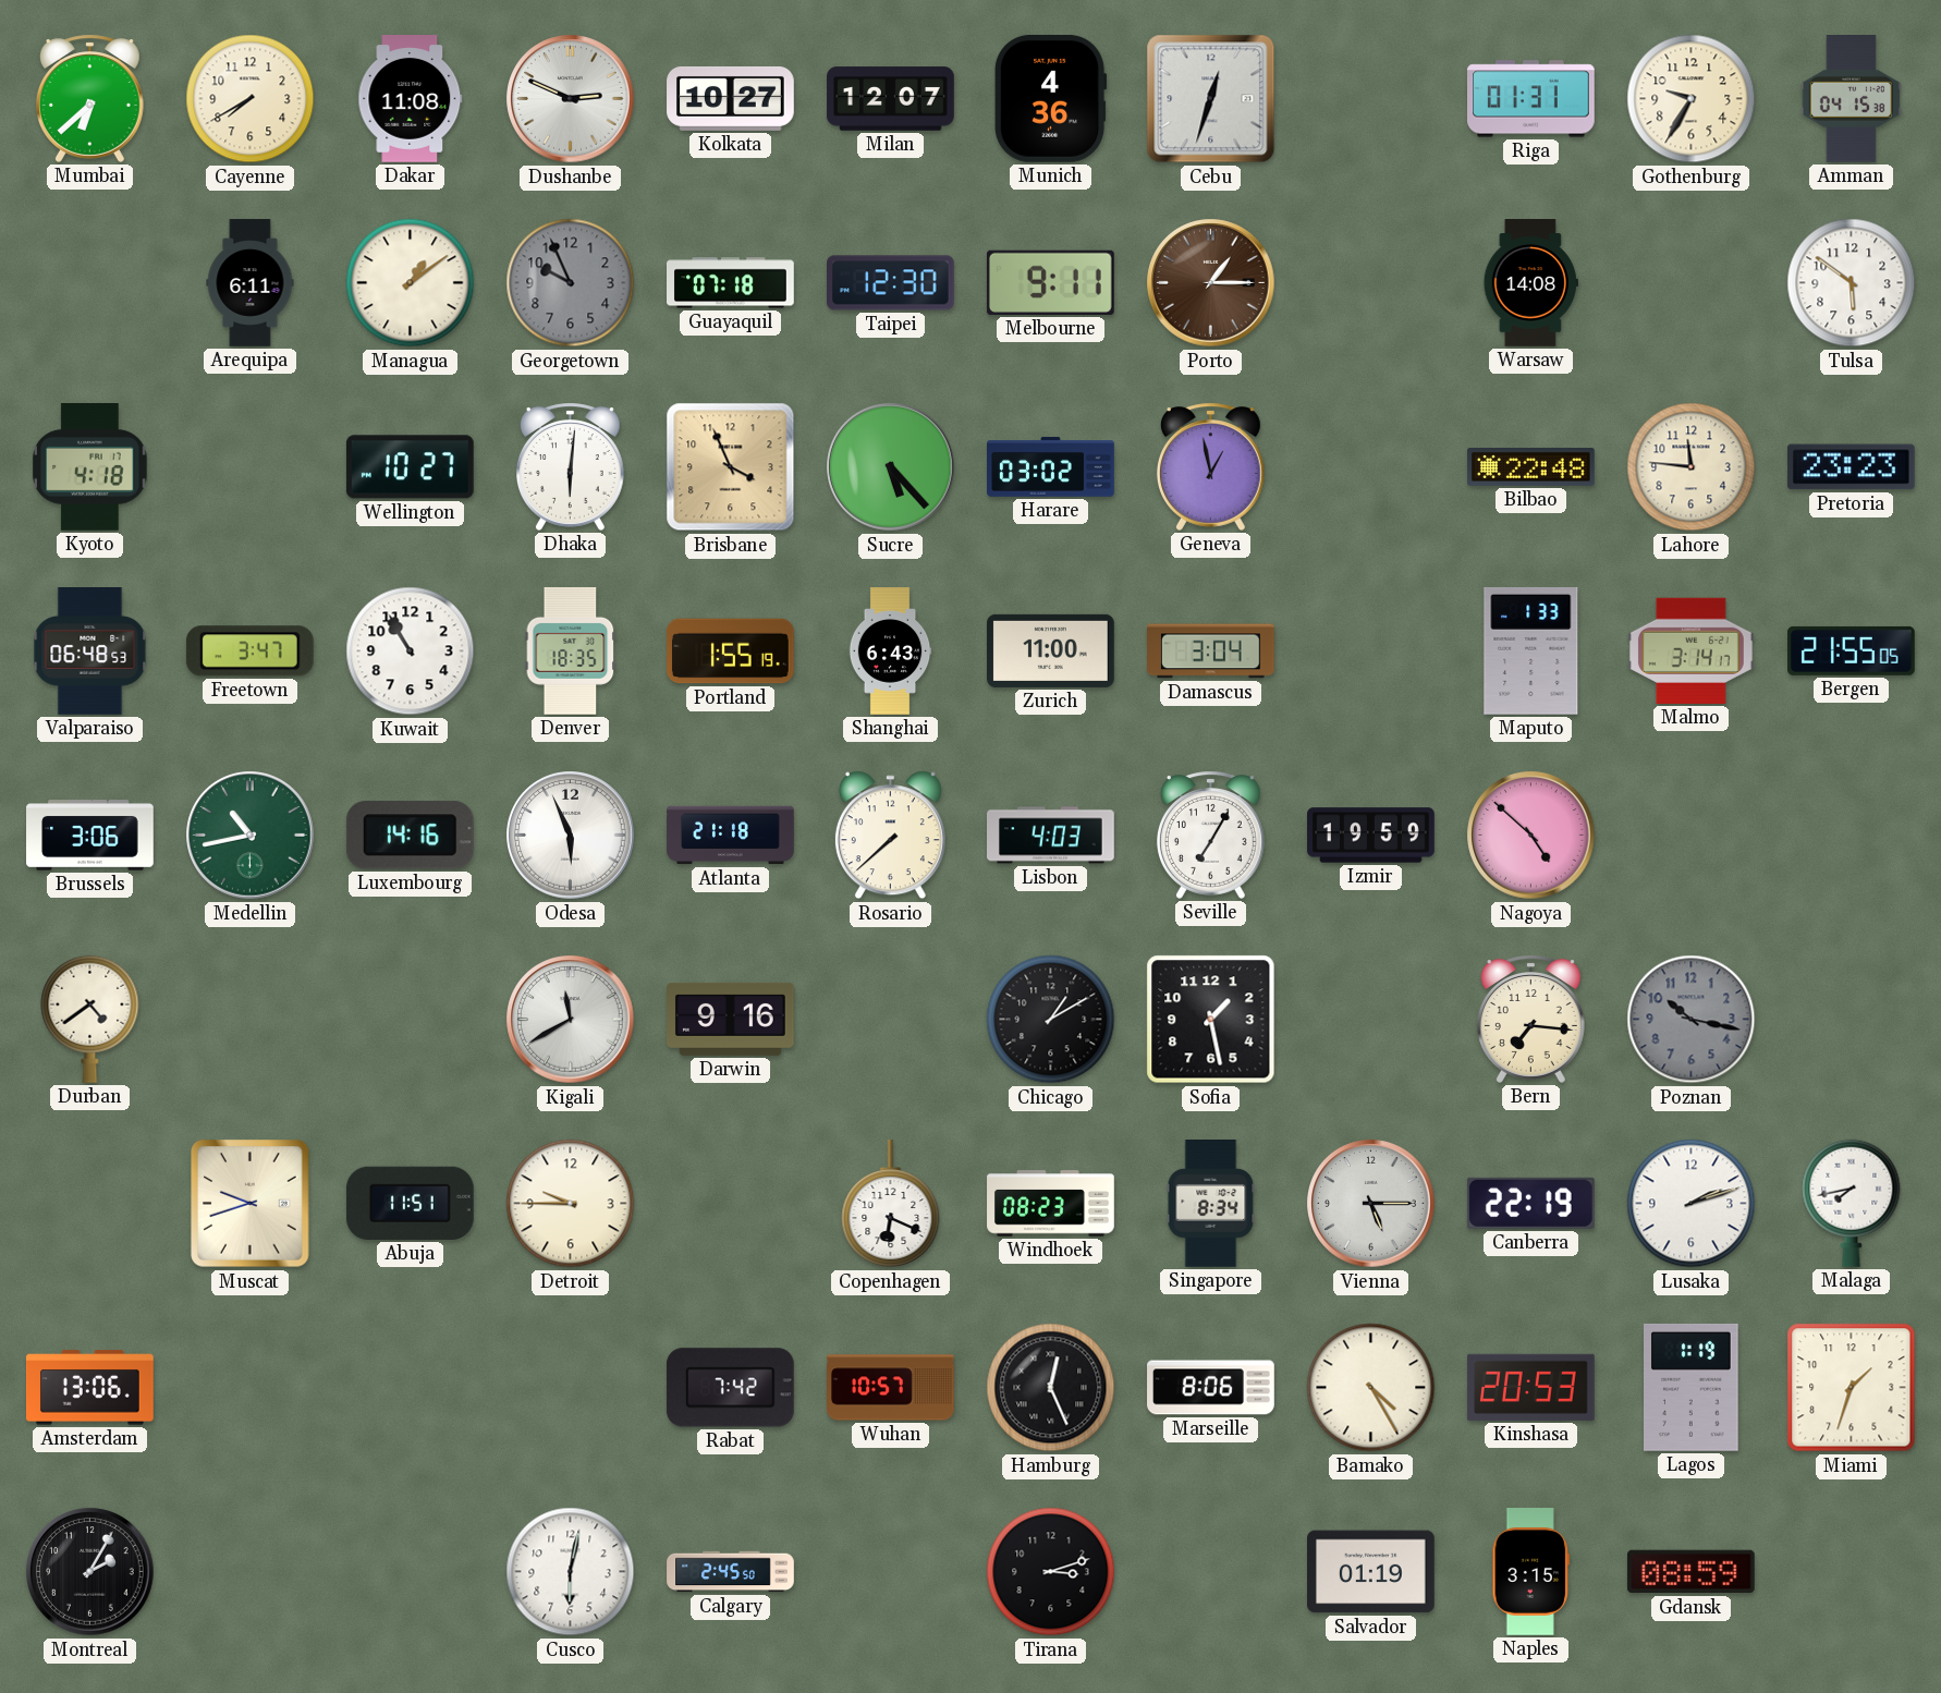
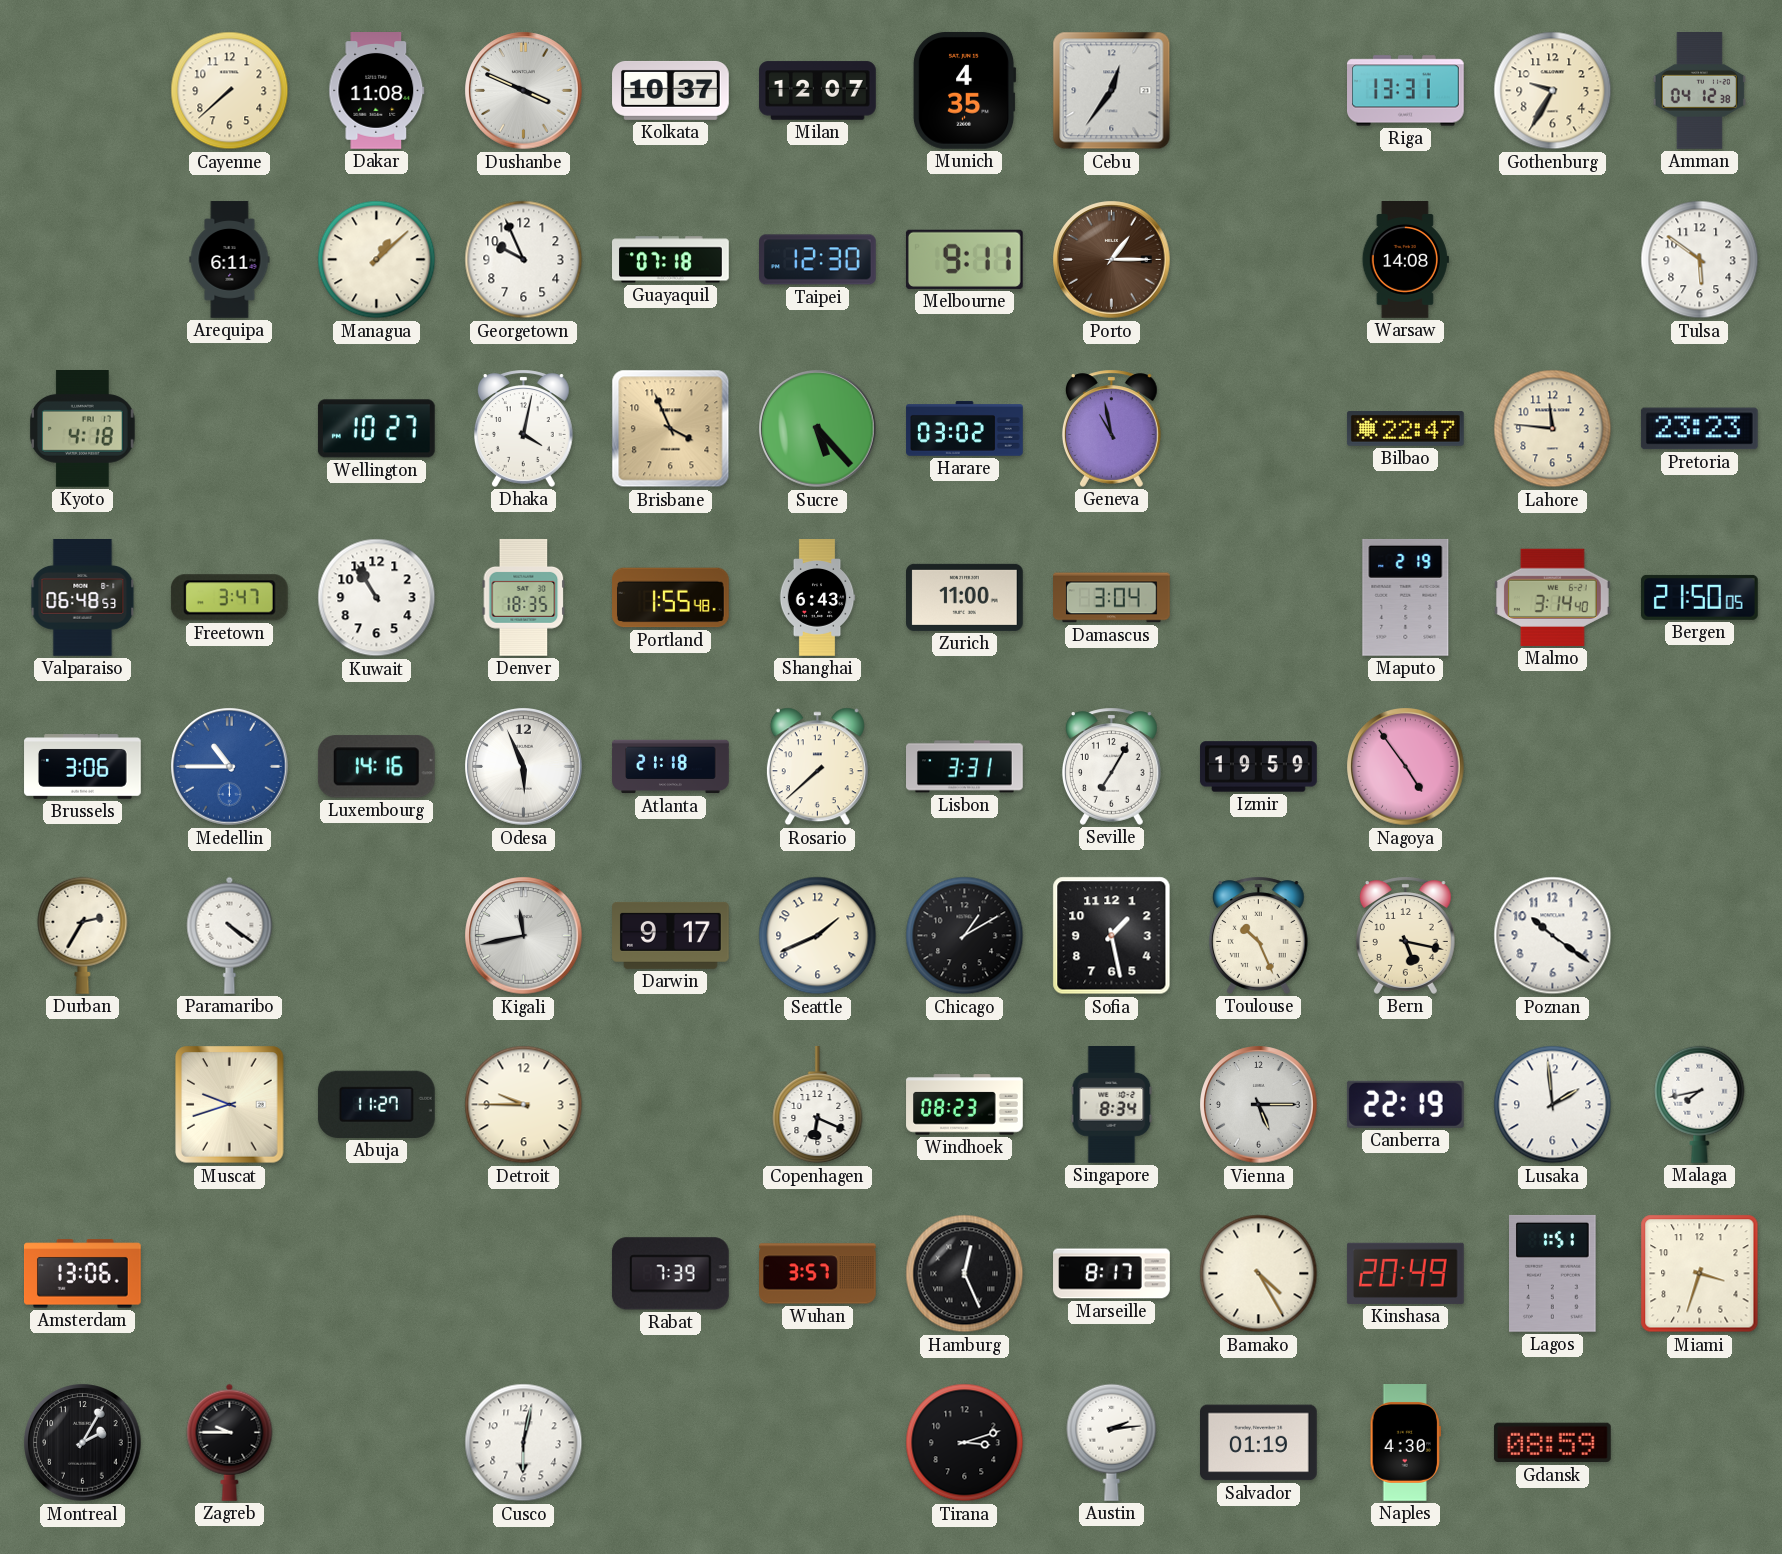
Mumbai: 6:38 -> none (89, 98)
Cayenne: 7:40 -> 7:38 (230, 91)
Dushanbe: 2:49 -> 3:49 (524, 91)
Kolkata: 10:27 -> 10:37 (671, 90)
Munich: 4:36 -> 4:35 (964, 90)
Cebu: 12:33 -> 12:36 (1112, 91)
Riga: 01:31 -> 13:31 (1406, 91)
Amman: 04:15 -> 04:12 (1699, 91)
Managua: 1:09 -> 1:08 (377, 260)
Georgetown dial: grey -> white (524, 260)
Dhaka: 6:01 -> 4:02 (523, 428)
Geneva: 12:58 -> 10:58 (1111, 428)
Bilbao: 22:48 -> 22:47 (1406, 429)
Portland: 1:55:19 -> 1:55:48 (671, 598)
Maputo: 1:33 -> 2:19 (1406, 597)
Malmo: 3:14:17 -> 3:14:40 (1552, 597)
Bergen: 21:55 -> 21:50 (1700, 597)
Medellin: 10:43 -> 10:45 (230, 767)
Medellin dial: green -> blue (230, 767)
Lisbon: 4:03 -> 3:31 (965, 767)
Nagoya: 4:52 -> 4:54 (1406, 767)
Durban: 4:39 -> 2:35 (83, 935)
Paramaribo: none -> 4:21 (230, 935)
Kigali: 11:40 -> 11:43 (524, 936)
Darwin: 9:16 -> 9:17 (671, 935)
Seattle: none -> 1:41 (818, 936)
Toulouse: none -> 10:26 (1258, 935)
Bern: 7:16 -> 5:17 (1405, 935)
Poznan: 10:17 -> 10:21 (1553, 936)
Poznan dial: grey -> white (1553, 936)
Abuja: 11:51 -> 11:27 (376, 1104)
Lusaka: 2:12 -> 1:59 (1553, 1105)
Rabat: 7:42 -> 7:39 (670, 1274)
Wuhan: 10:57 -> 3:57 (818, 1274)
Marseille: 8:06 -> 8:17 (1112, 1274)
Kinshasa: 20:53 -> 20:49 (1406, 1273)
Lagos: 1:19 -> 1:51 (1553, 1273)
Miami: 1:33 -> 3:33 (1700, 1274)
Zagreb: none -> 9:45 (230, 1442)
Calgary: 2:45 -> none (731, 1572)
Austin: none -> 2:14 (1112, 1442)
Naples: 3:15 -> 4:30 (1405, 1443)
